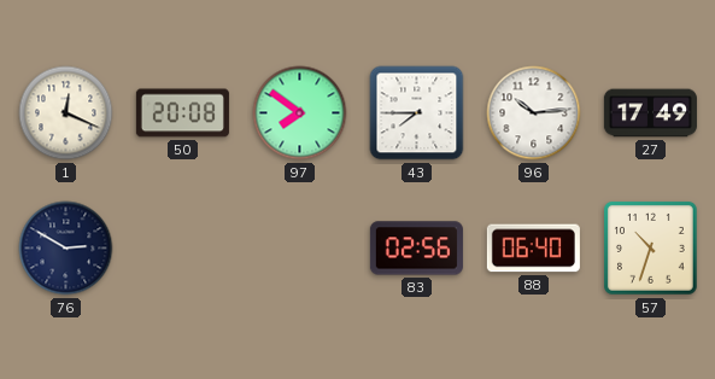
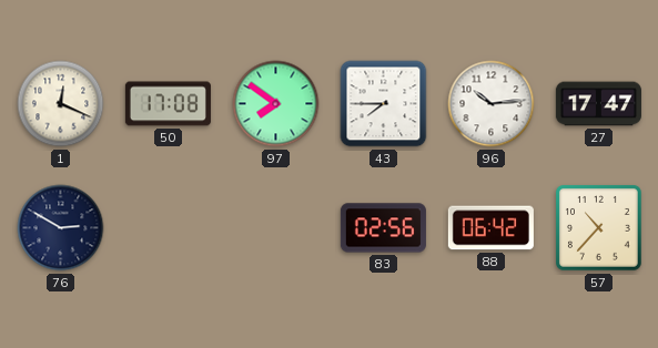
50: 20:08 -> 17:08 (168, 104)
27: 17:49 -> 17:47 (598, 104)
88: 06:40 -> 06:42 (490, 228)
57: 10:33 -> 10:37 (599, 228)
